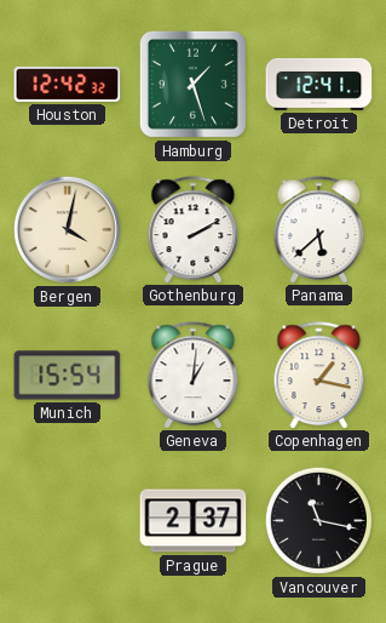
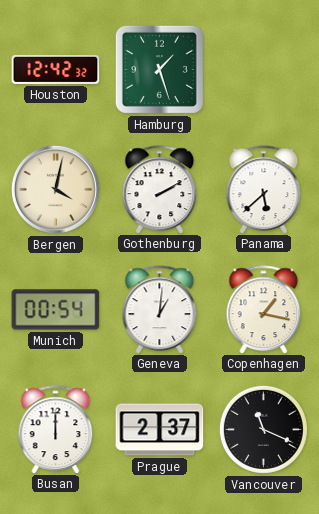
Detroit: 12:41 -> none (319, 84)
Munich: 15:54 -> 00:54 (56, 310)
Busan: none -> 12:00 (56, 429)
Vancouver: 11:17 -> 11:19 (263, 429)
